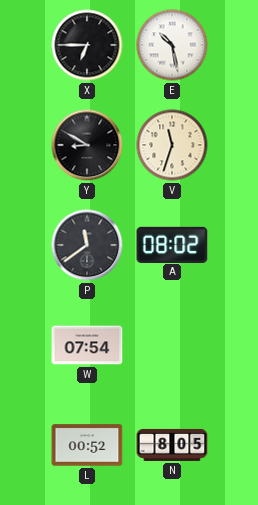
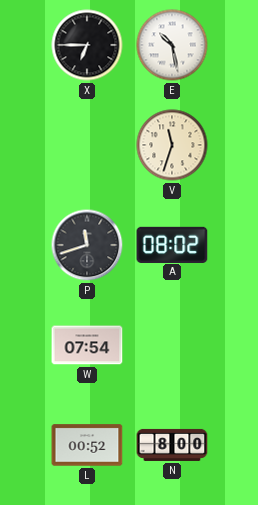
Y: 8:50 -> none (87, 145)
P: 11:39 -> 11:42 (87, 245)
N: 8:05 -> 8:00 (172, 445)
